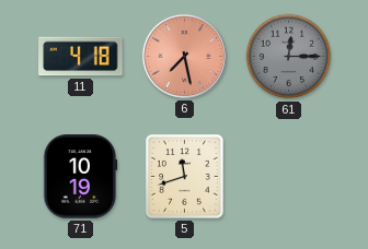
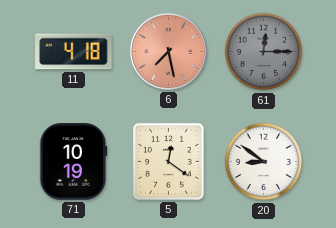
5: 11:42 -> 12:21 (169, 162)
20: none -> 8:51 (264, 162)
